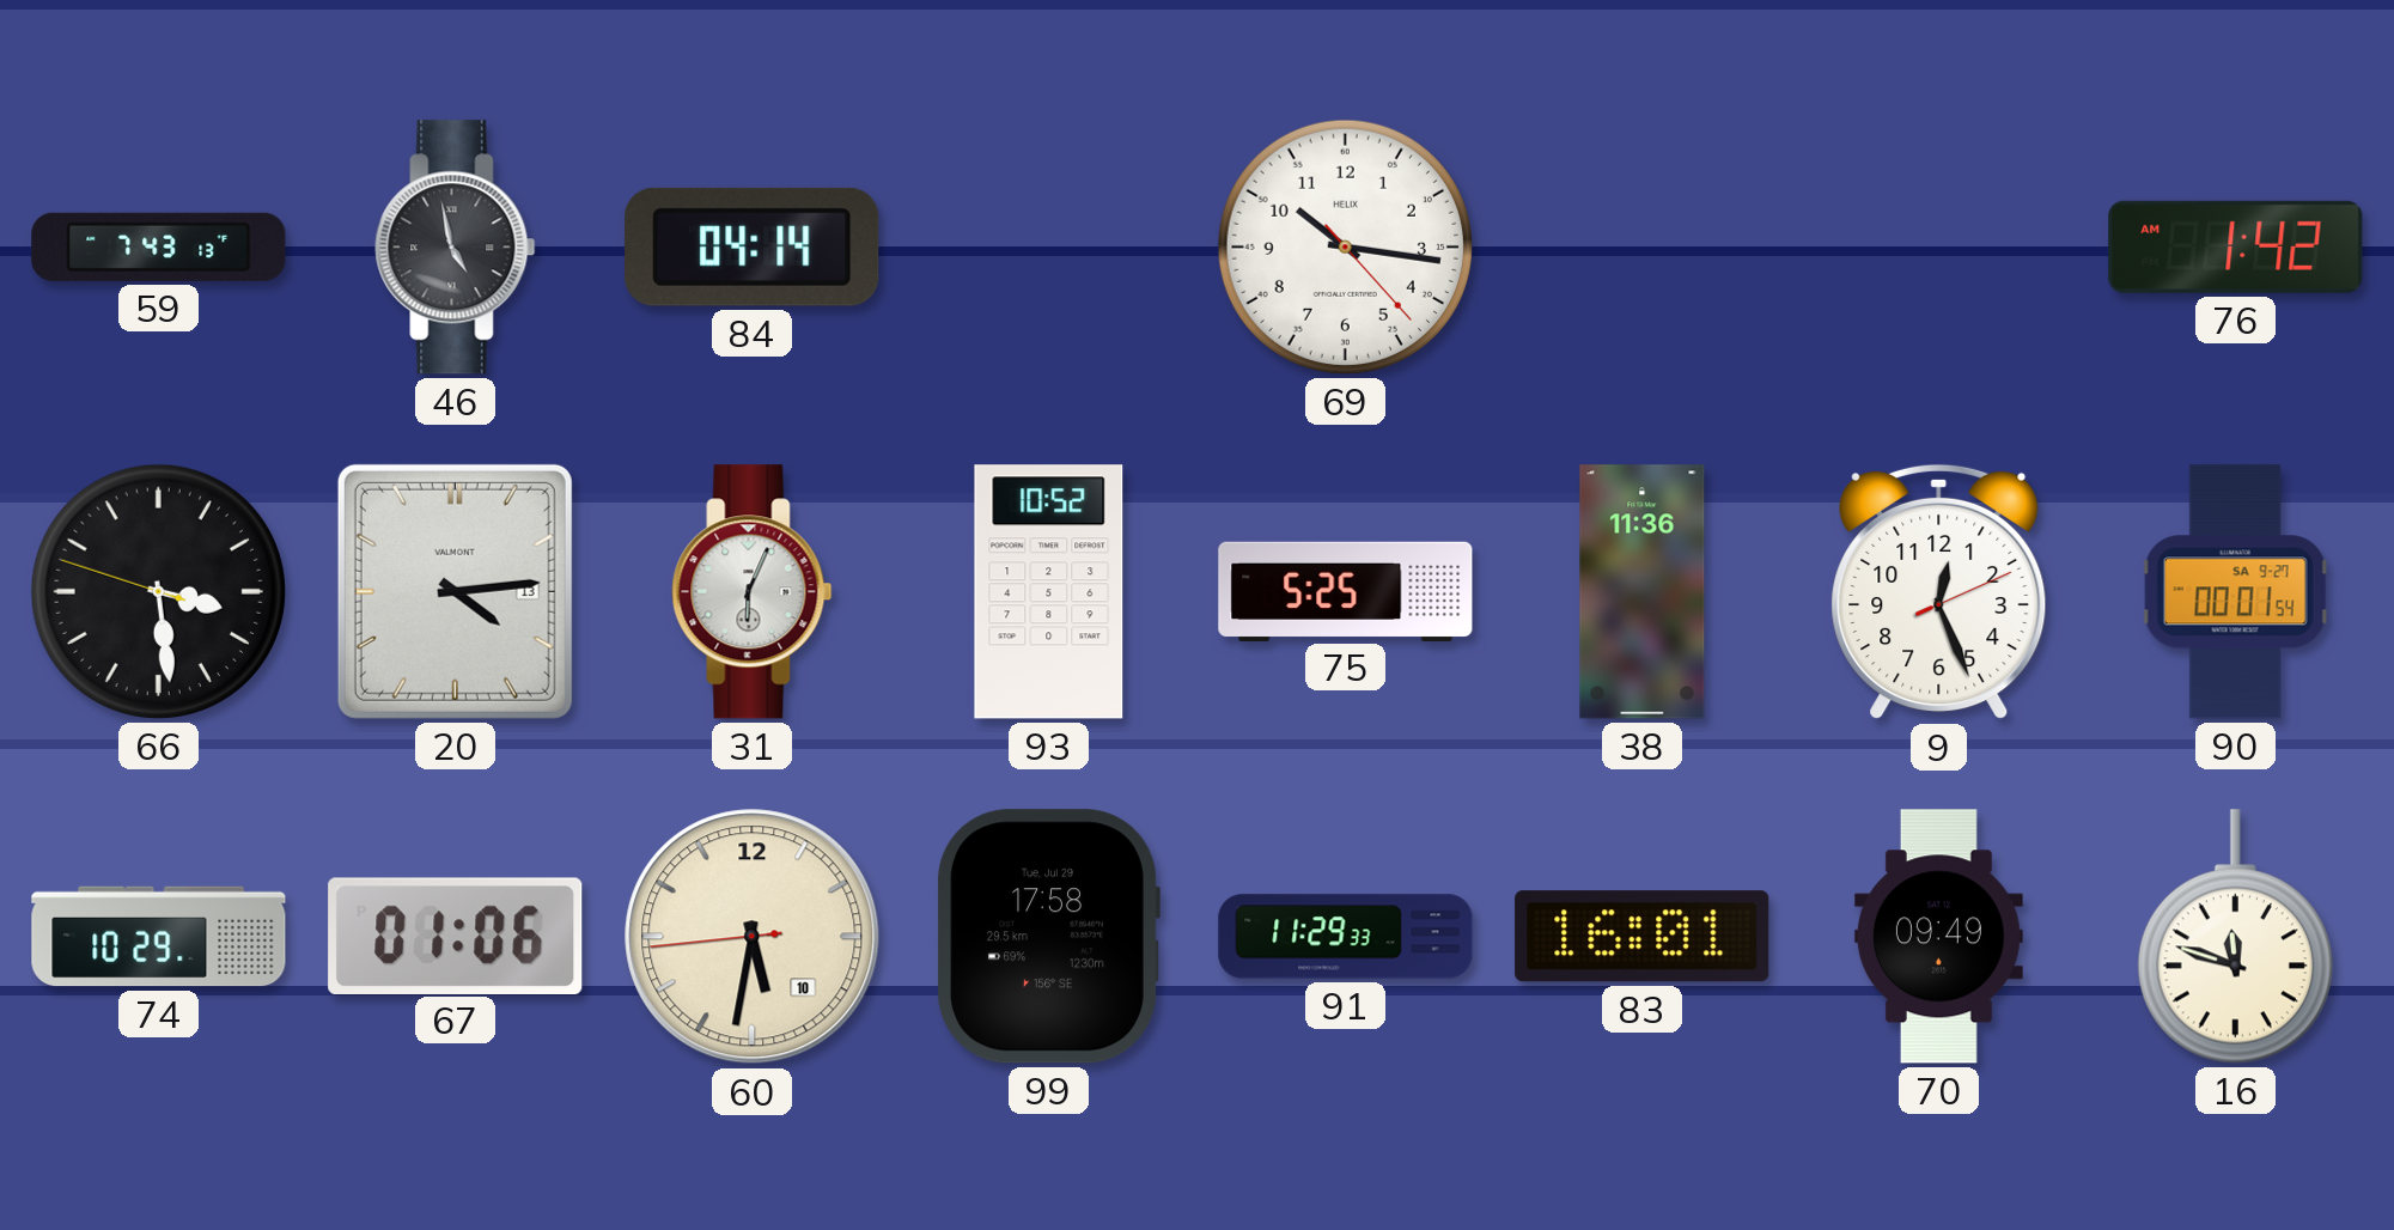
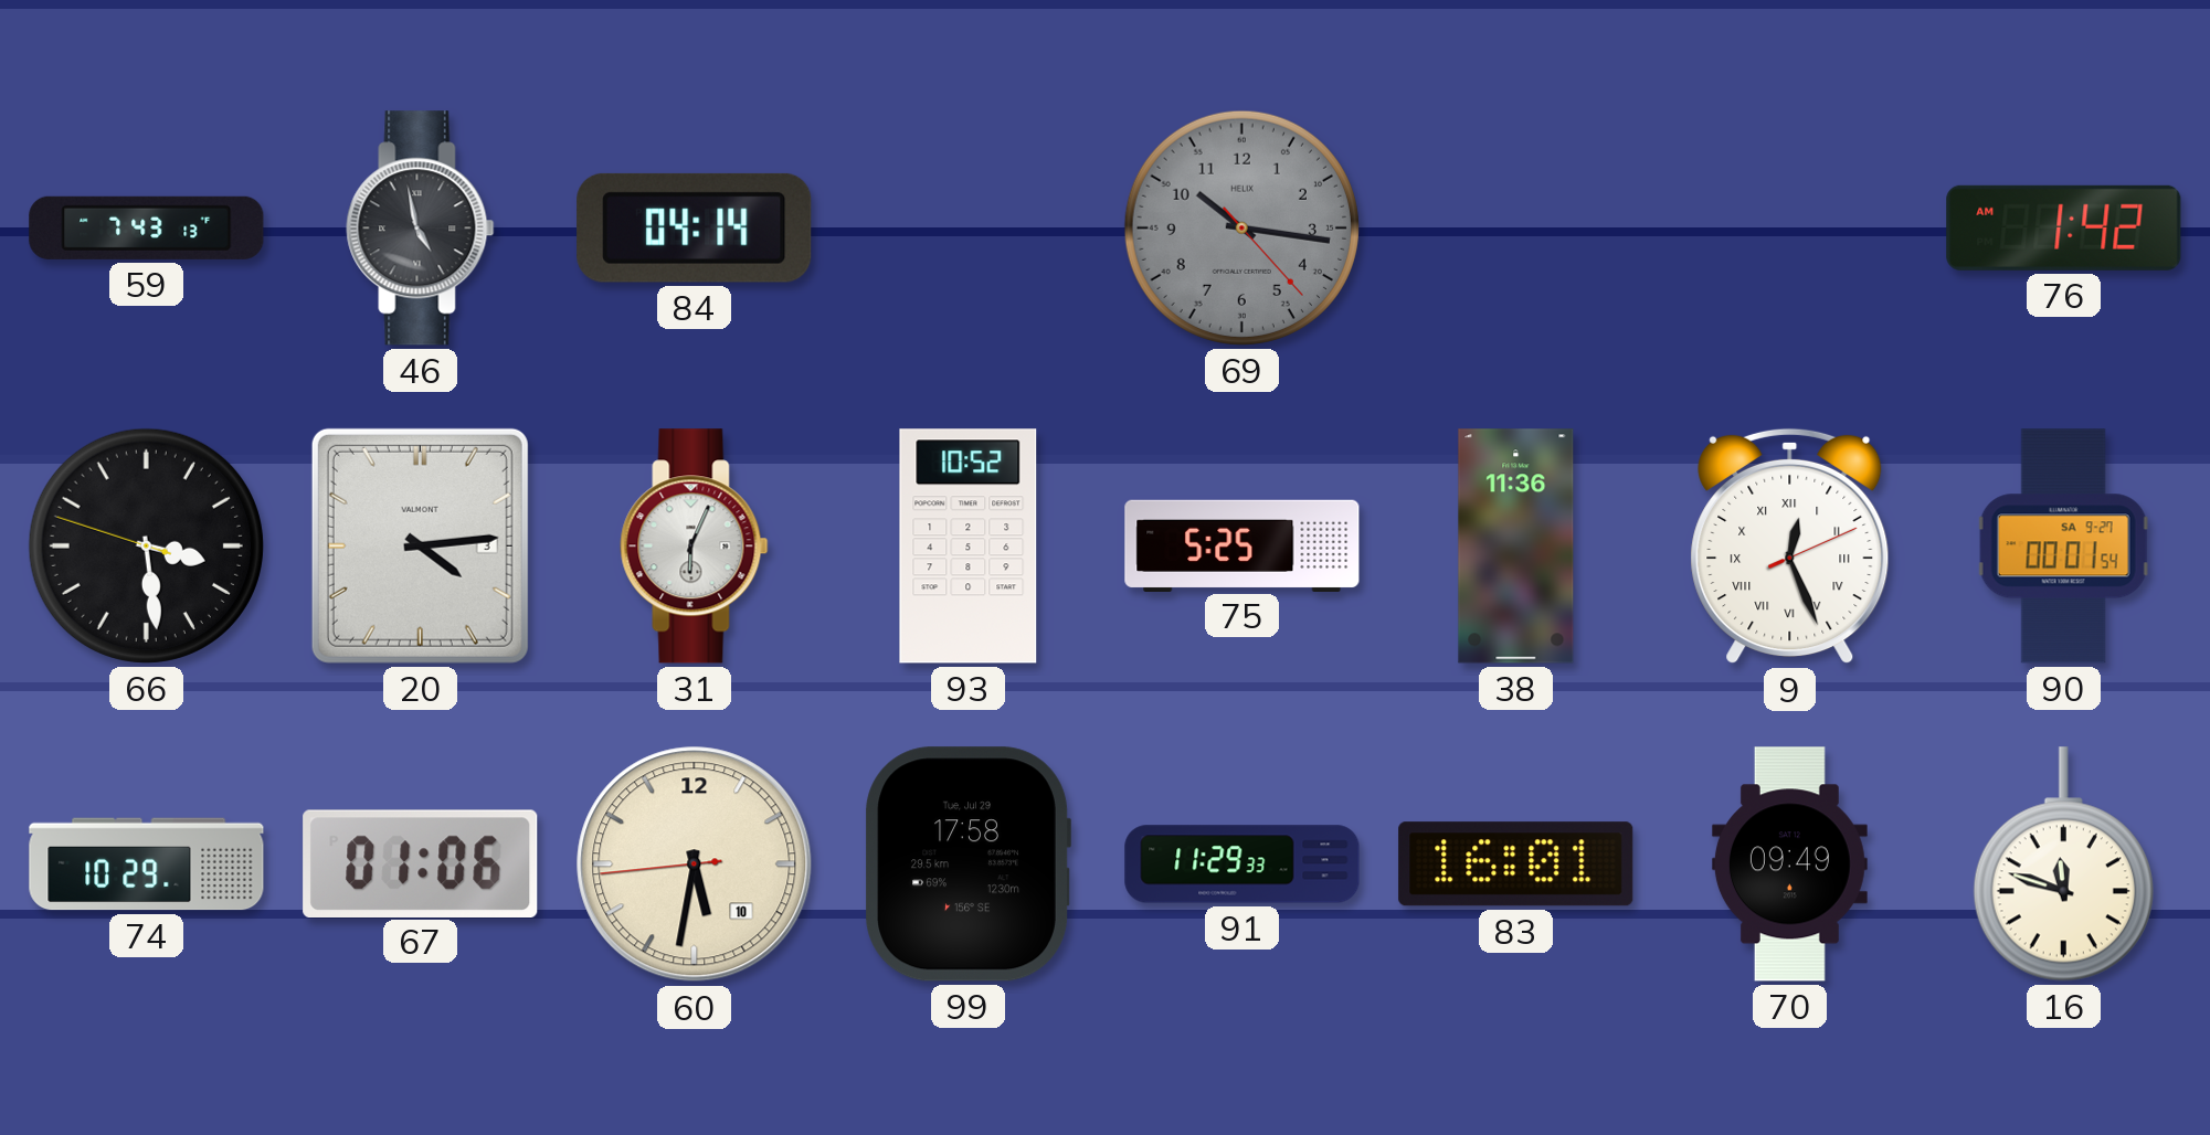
69 dial: white -> grey (1241, 227)
20 date: 13 -> 3 (420, 545)
9 numerals: Arabic -> Roman (1790, 547)
